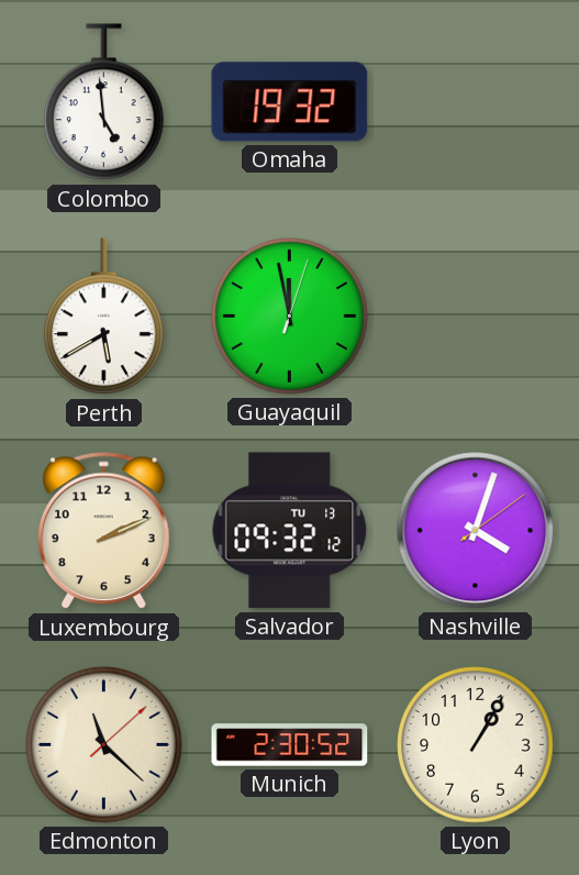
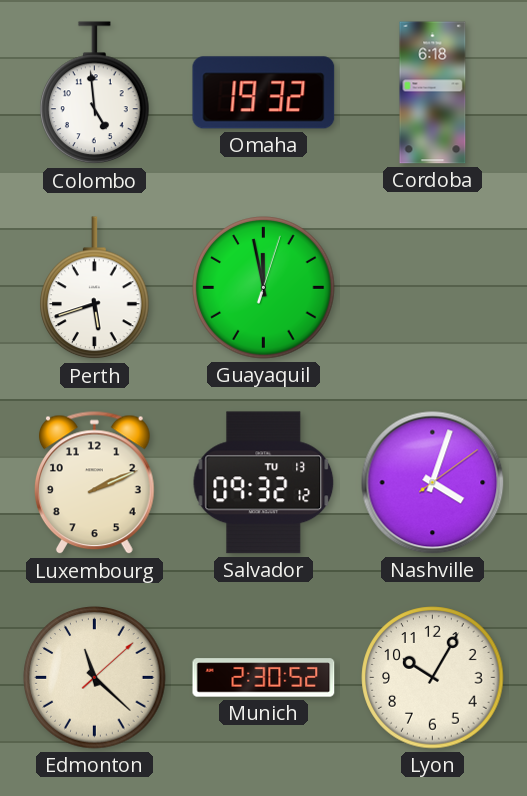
Cordoba: none -> 6:18 (433, 93)
Perth: 5:40 -> 5:42 (95, 288)
Lyon: 1:05 -> 10:05 (433, 678)
